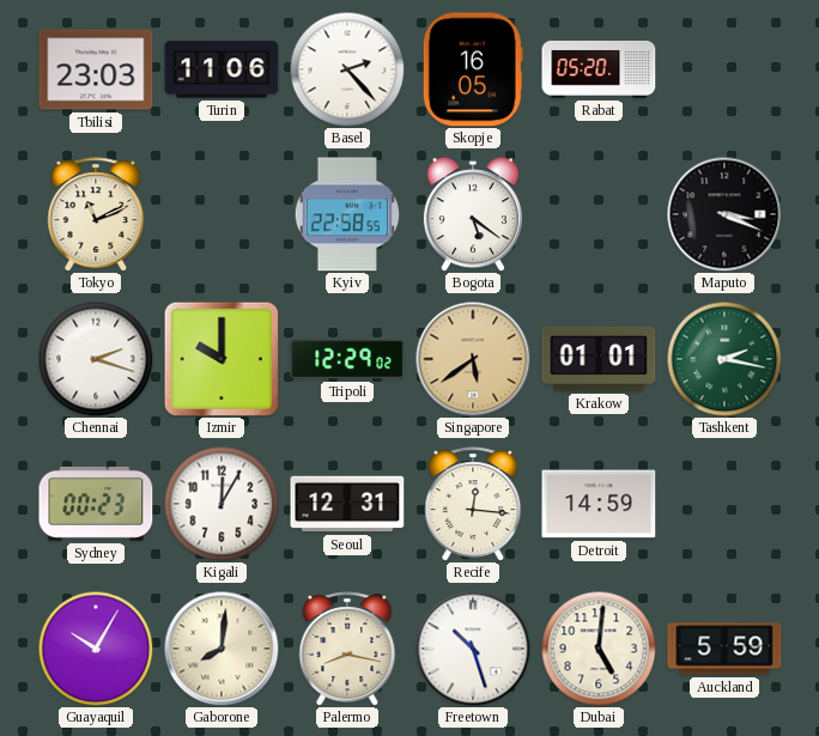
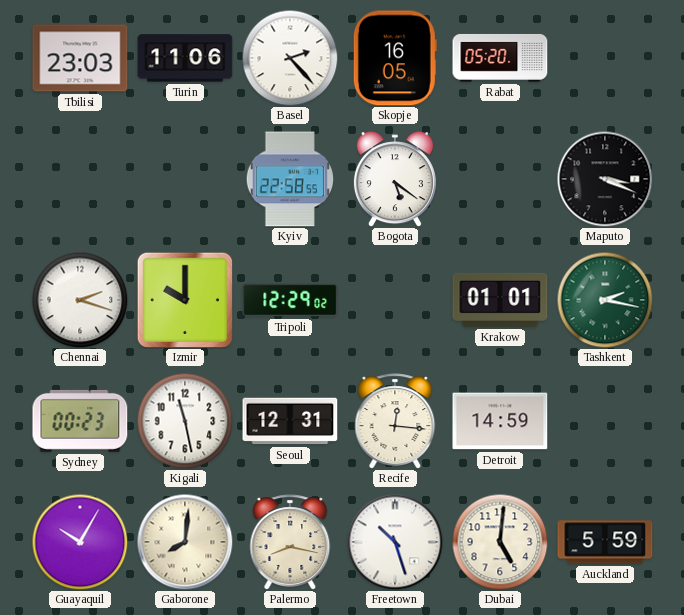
Tokyo: 11:11 -> none (96, 214)
Singapore: 5:39 -> none (473, 359)
Kigali: 12:05 -> 11:28 (185, 421)
